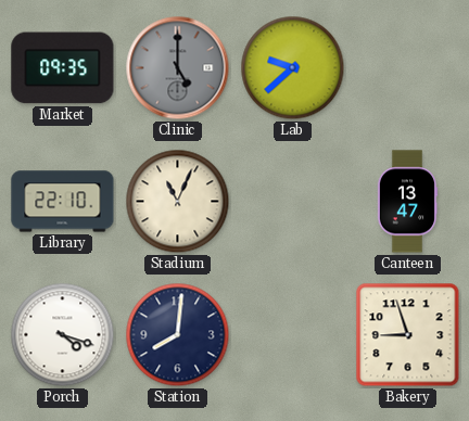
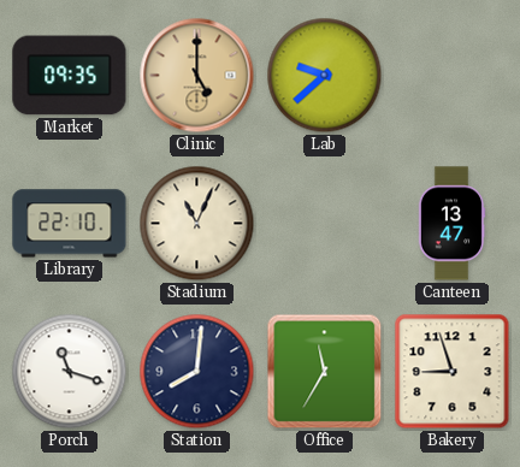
Clinic dial: grey -> champagne (197, 76)
Porch: 4:18 -> 11:18 (70, 372)
Office: none -> 11:35 (325, 372)
